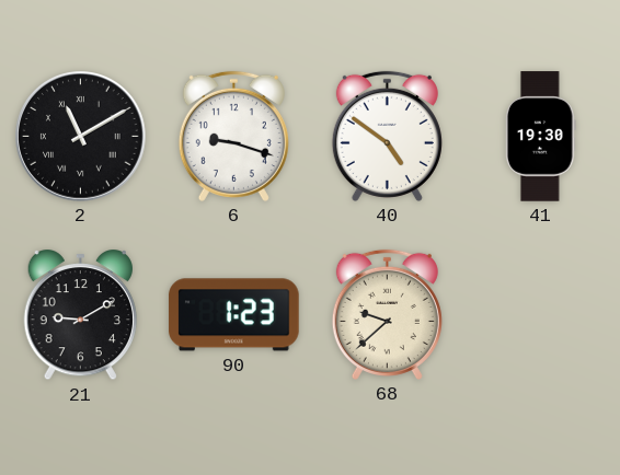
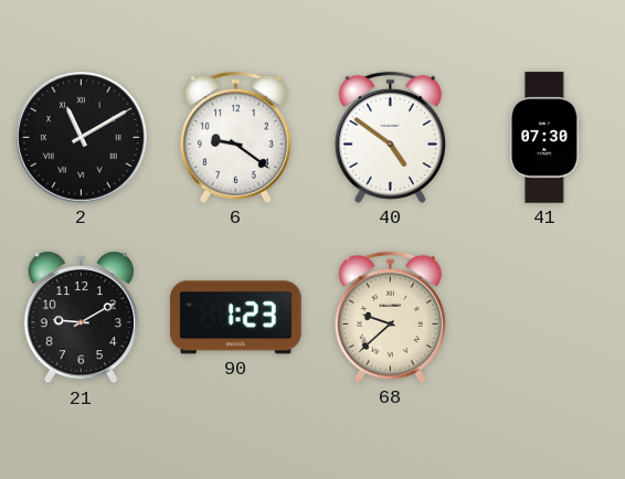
6: 9:18 -> 9:21 (235, 137)
41: 19:30 -> 07:30 (545, 138)
